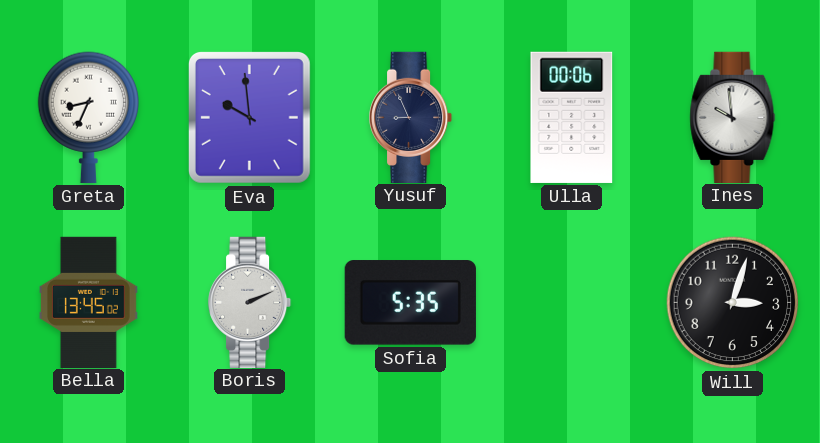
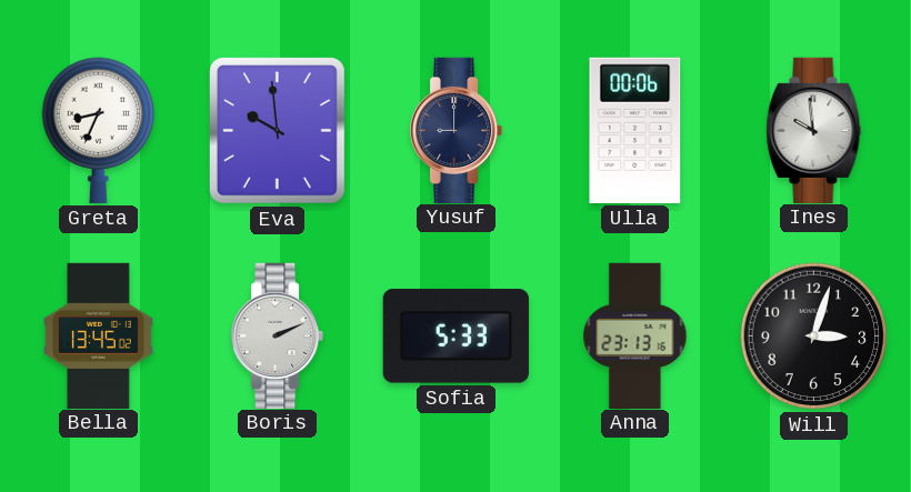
Yusuf: 8:56 -> 9:00 (458, 130)
Sofia: 5:35 -> 5:33 (456, 337)
Anna: none -> 23:13 (635, 335)
